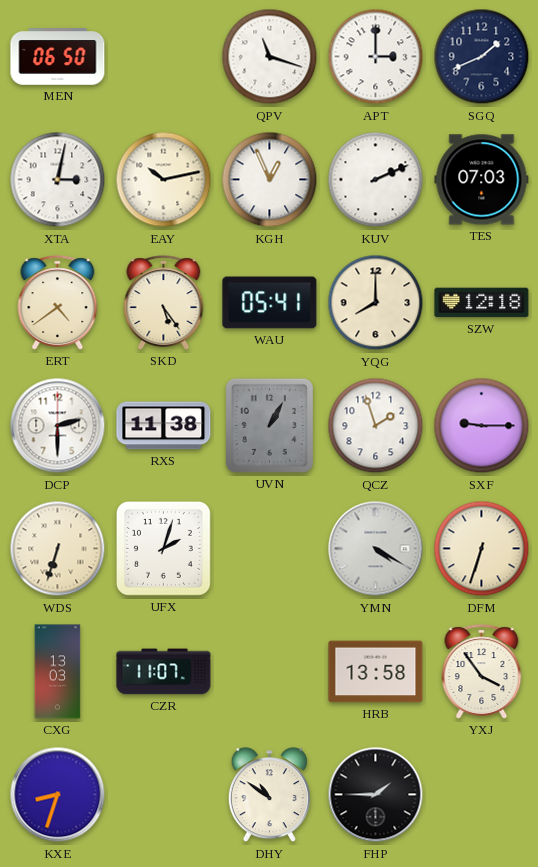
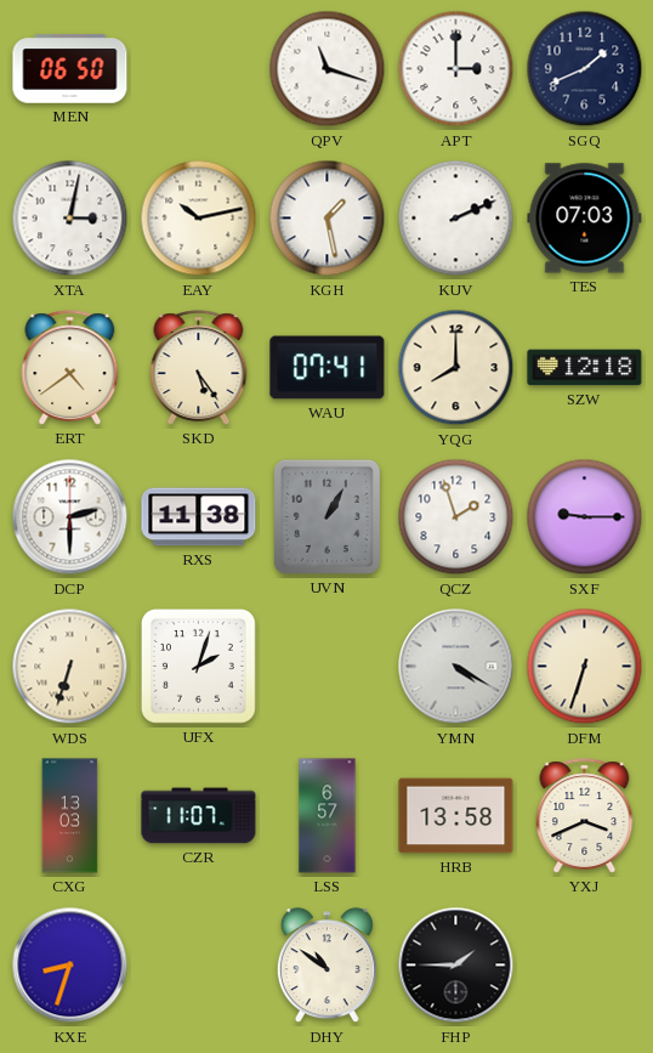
KGH: 12:56 -> 1:28 (328, 219)
WAU: 05:41 -> 07:41 (328, 368)
LSS: none -> 6:57 (328, 816)
YXJ: 3:54 -> 3:41 (585, 816)
